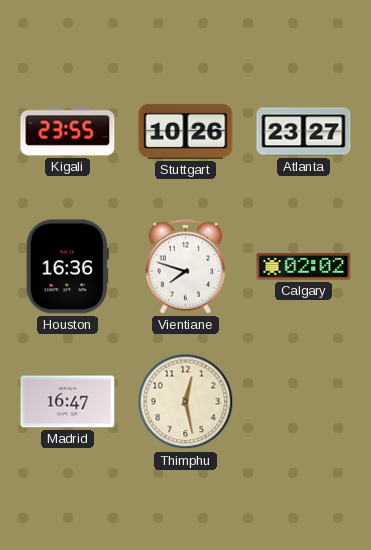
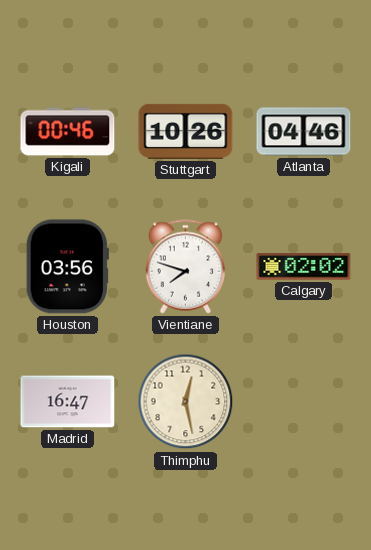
Kigali: 23:55 -> 00:46 (68, 132)
Atlanta: 23:27 -> 04:46 (304, 132)
Houston: 16:36 -> 03:56 (67, 267)
